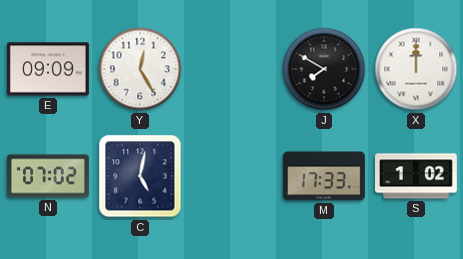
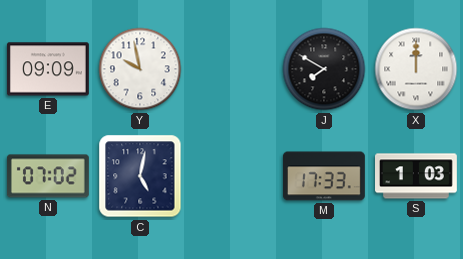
Y: 12:25 -> 9:58 (140, 69)
S: 1:02 -> 1:03 (417, 176)
